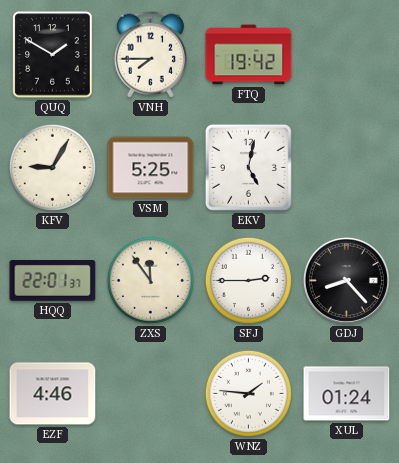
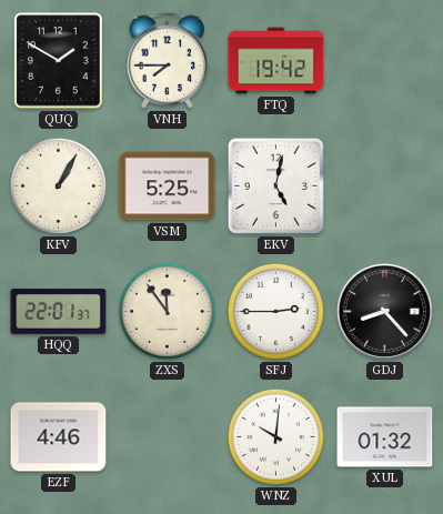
KFV: 9:05 -> 1:05 (58, 185)
WNZ: 1:46 -> 10:01 (275, 436)
XUL: 01:24 -> 01:32 (385, 437)
